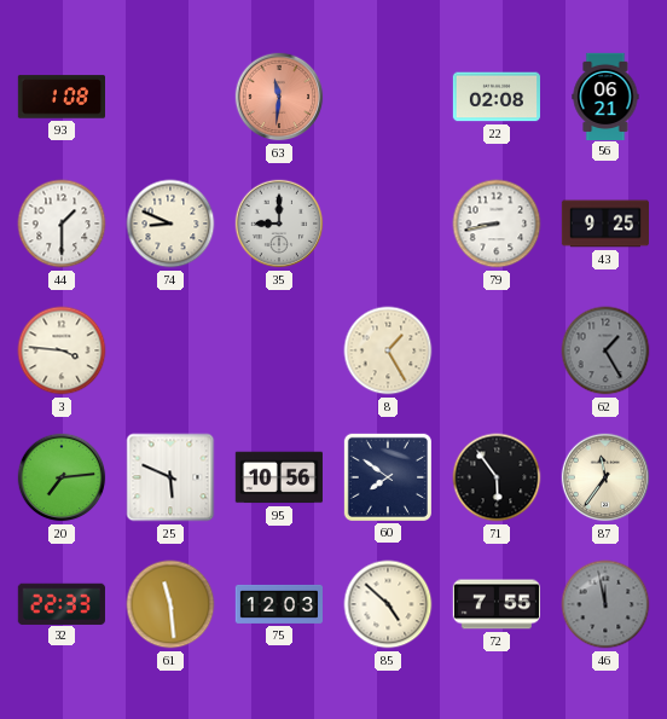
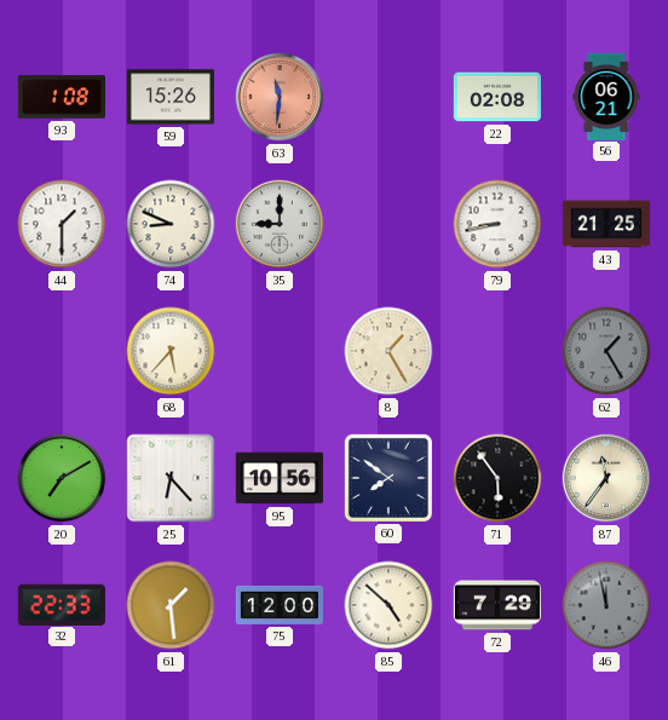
59: none -> 15:26 (169, 97)
43: 9:25 -> 21:25 (605, 224)
3: 3:46 -> none (62, 350)
68: none -> 5:37 (171, 351)
20: 7:14 -> 7:10 (62, 478)
25: 5:49 -> 6:23 (171, 478)
61: 11:29 -> 1:29 (171, 605)
75: 12:03 -> 12:00 (278, 605)
72: 7:55 -> 7:29 (496, 605)
